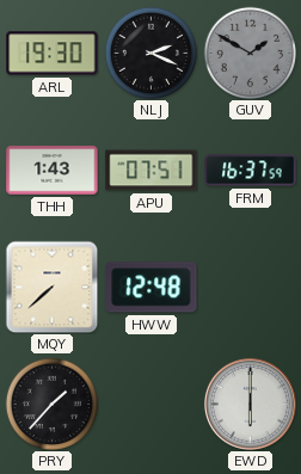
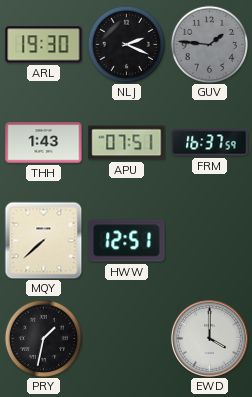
GUV: 1:50 -> 1:46 (209, 44)
HWW: 12:48 -> 12:51 (127, 241)
PRY: 1:37 -> 1:32 (43, 338)
EWD: 6:00 -> 4:00 (209, 338)
